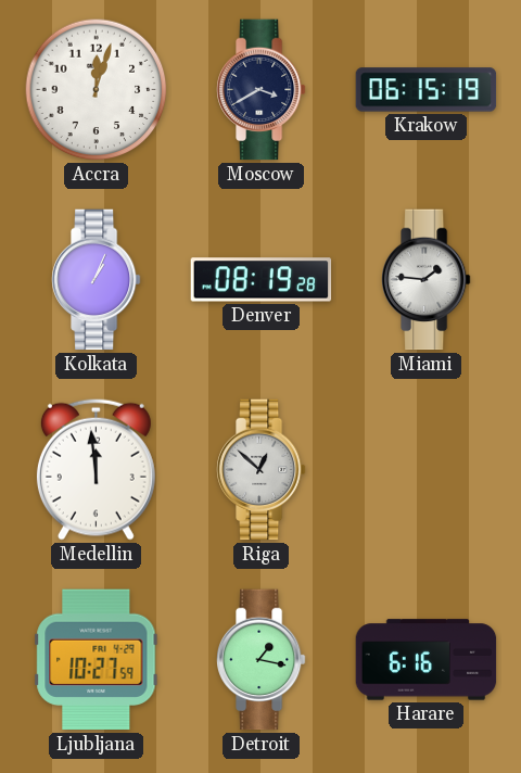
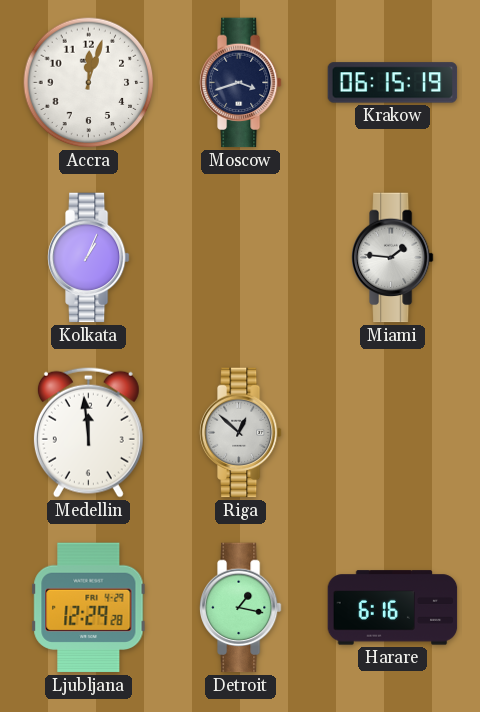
Moscow: 3:40 -> 3:42 (240, 83)
Denver: 08:19 -> none (262, 280)
Ljubljana: 10:27 -> 12:29 (89, 608)
